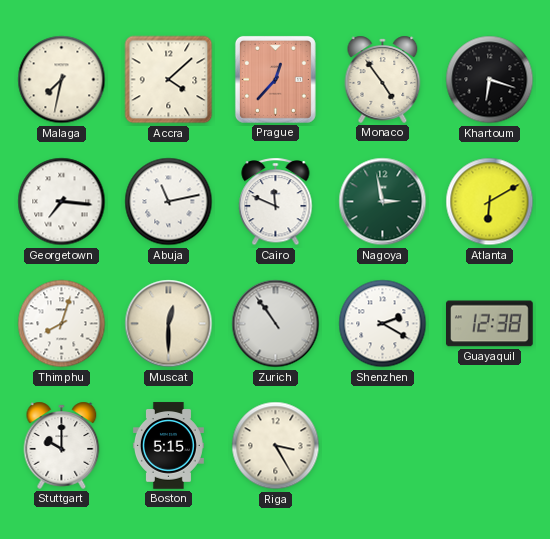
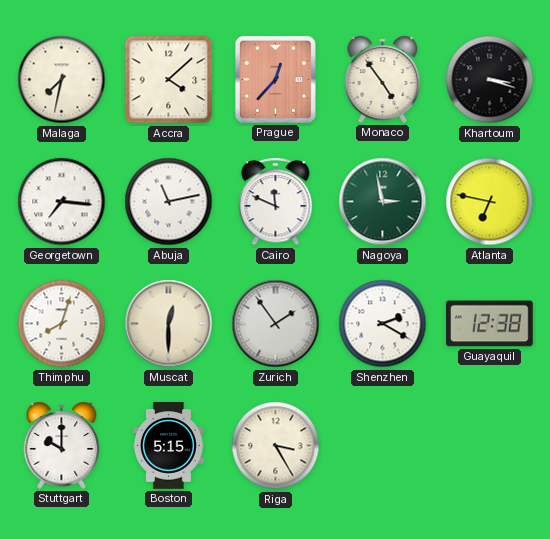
Khartoum: 6:18 -> 3:18 (490, 80)
Atlanta: 6:10 -> 6:47 (490, 202)
Zurich: 10:54 -> 1:54 (276, 324)
